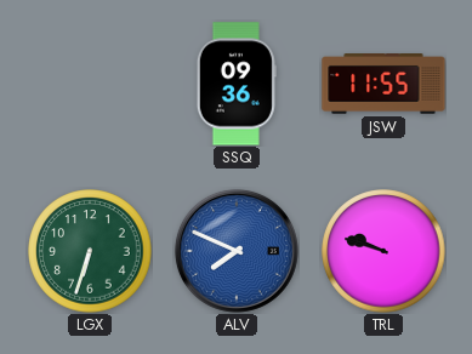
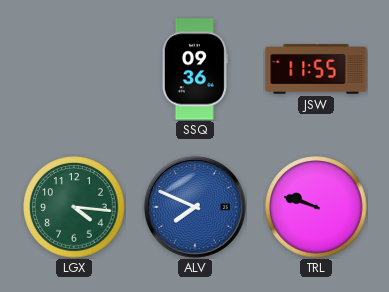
LGX: 6:33 -> 4:16 (74, 207)
